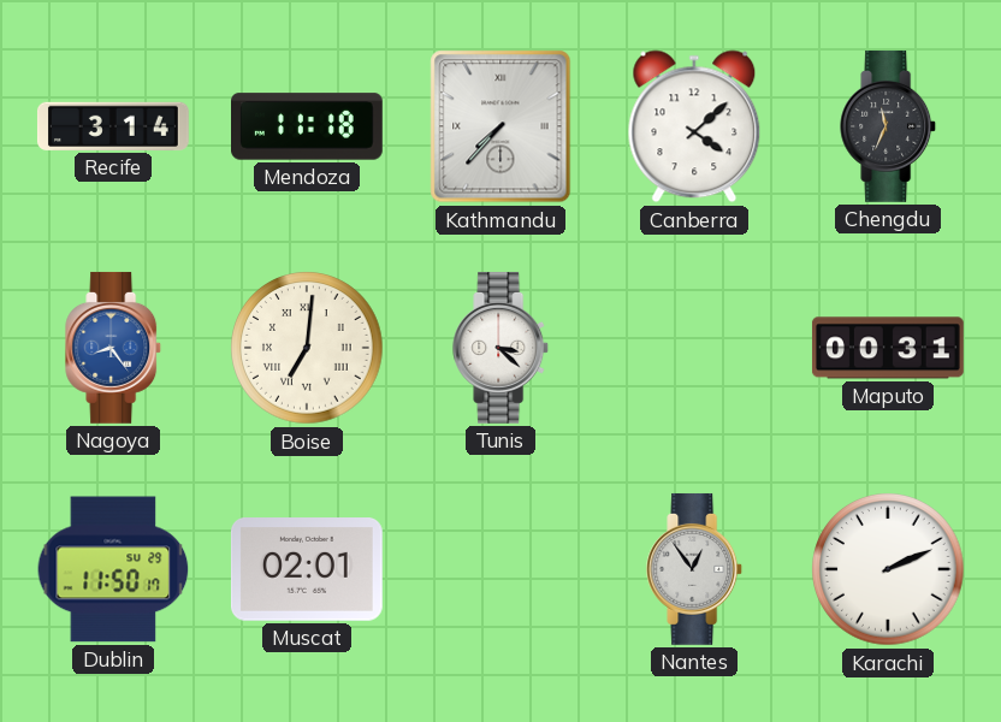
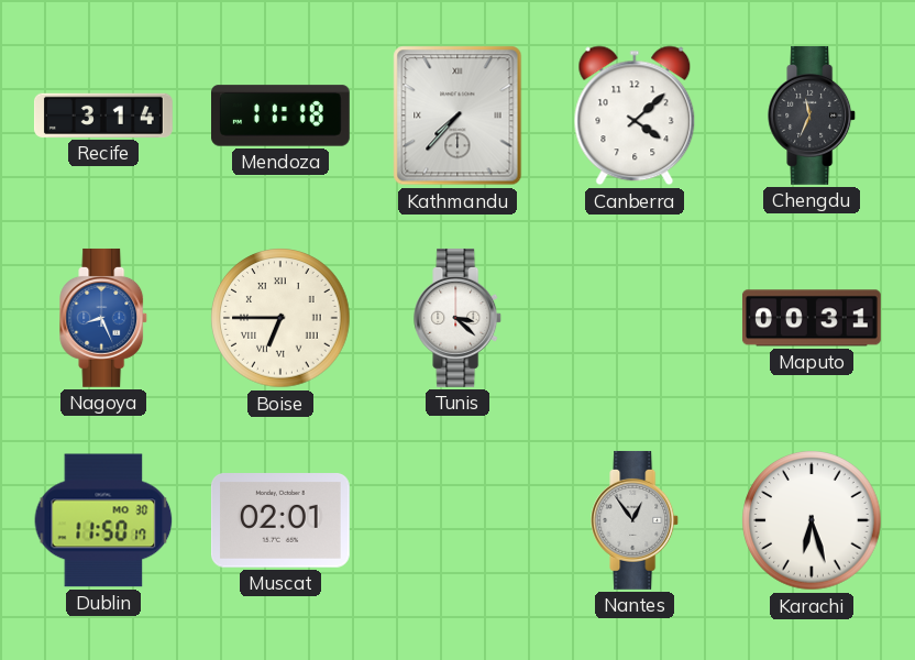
Nagoya: 8:24 -> 8:26 (104, 318)
Boise: 7:01 -> 6:45 (280, 318)
Dublin date: SU 29 -> MO 30 (103, 520)
Karachi: 2:11 -> 6:27 (812, 520)
